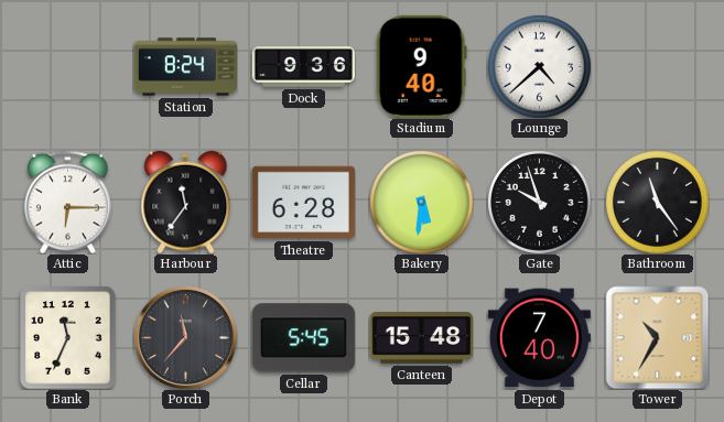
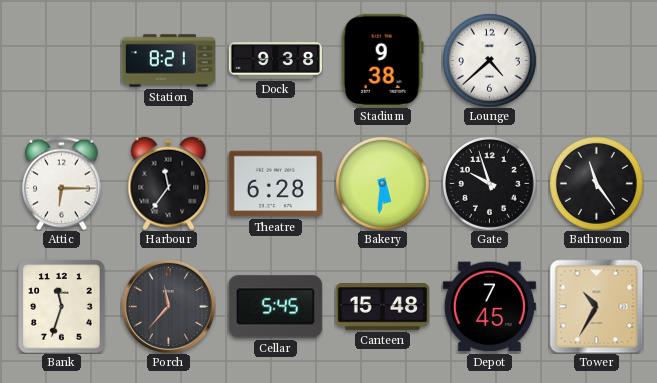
Station: 8:24 -> 8:21 (168, 61)
Dock: 9:36 -> 9:38 (275, 61)
Stadium: 9:40 -> 9:38 (382, 60)
Bank: 11:34 -> 11:33 (62, 306)
Depot: 7:40 -> 7:45 (489, 307)
